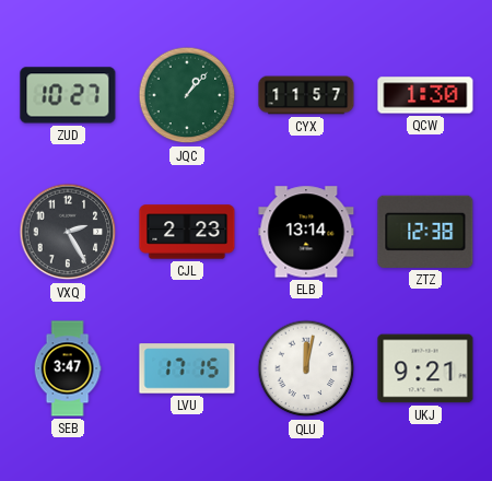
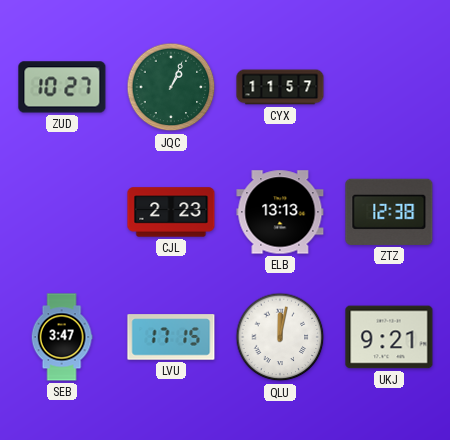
JQC: 1:07 -> 1:04 (171, 87)
QCW: 1:30 -> none (425, 95)
VXQ: 2:25 -> none (68, 232)
ELB: 13:14 -> 13:13 (280, 212)
